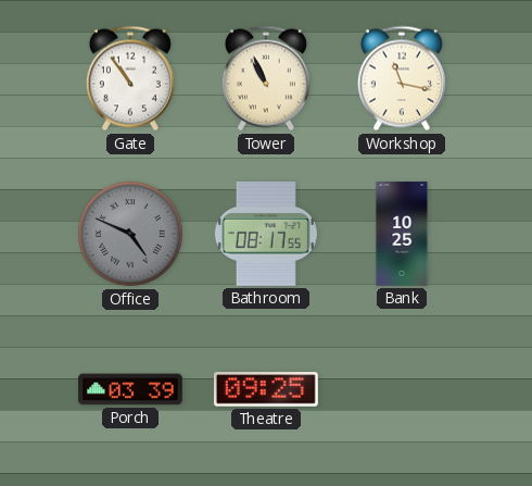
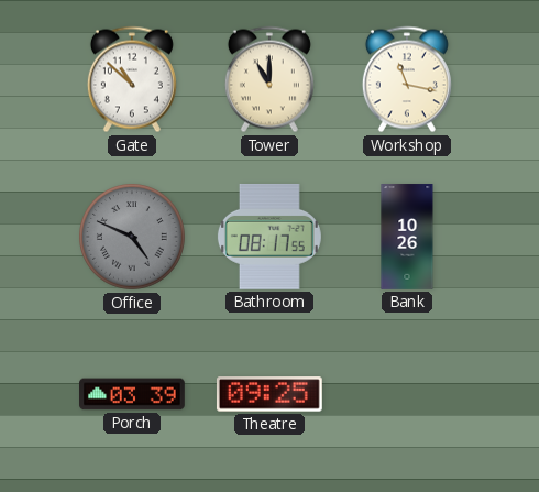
Gate: 10:54 -> 10:52 (132, 79)
Tower: 10:56 -> 11:00 (269, 79)
Bank: 10:25 -> 10:26 (407, 237)
